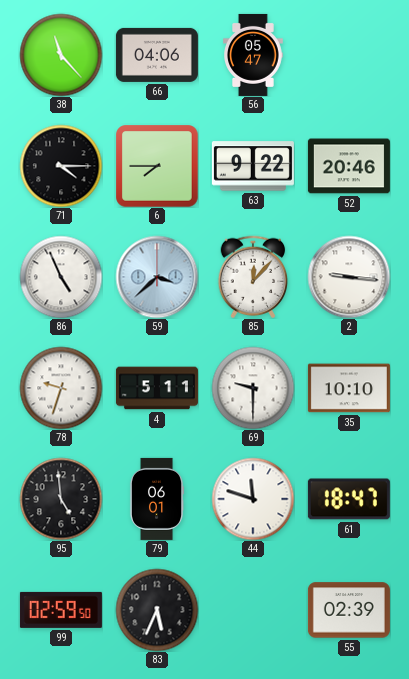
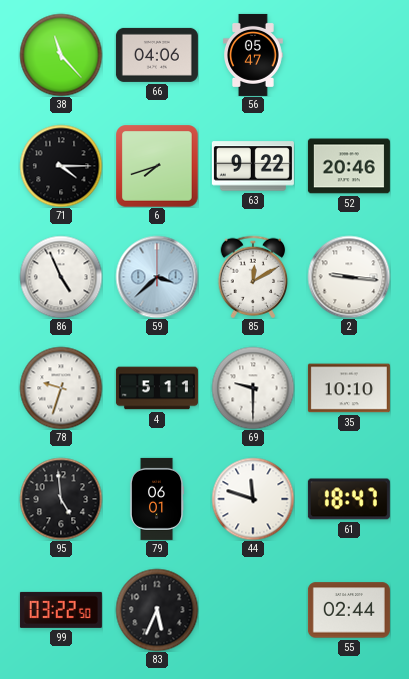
6: 7:45 -> 7:42 (157, 166)
85: 12:07 -> 12:10 (253, 277)
99: 02:59 -> 03:22 (61, 610)
55: 02:39 -> 02:44 (349, 610)
